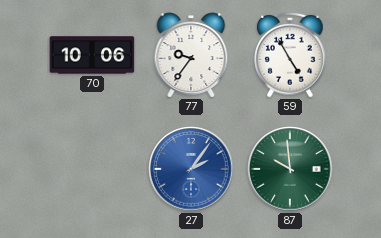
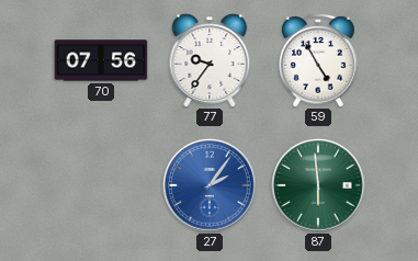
70: 10:06 -> 07:56 (101, 60)
87: 9:59 -> 5:59 (318, 185)
